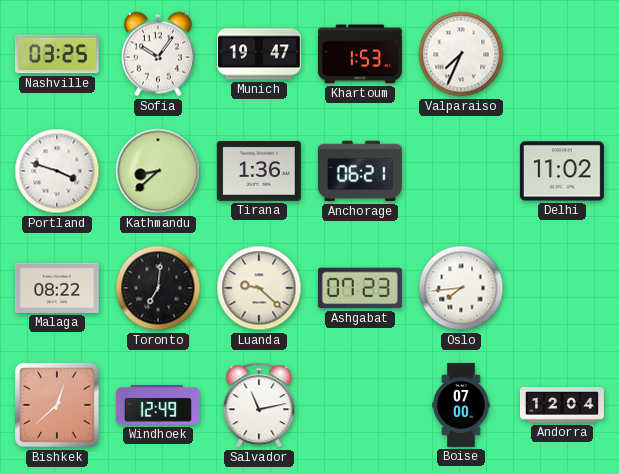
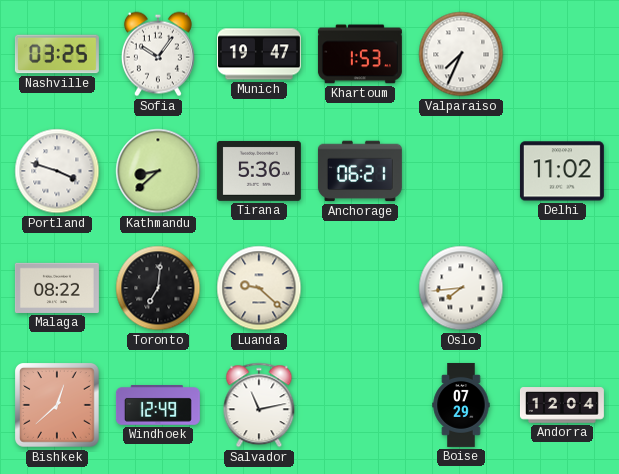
Tirana: 1:36 -> 5:36 (259, 171)
Ashgabat: 07:23 -> none (360, 288)
Boise: 07:00 -> 07:29 (461, 405)
